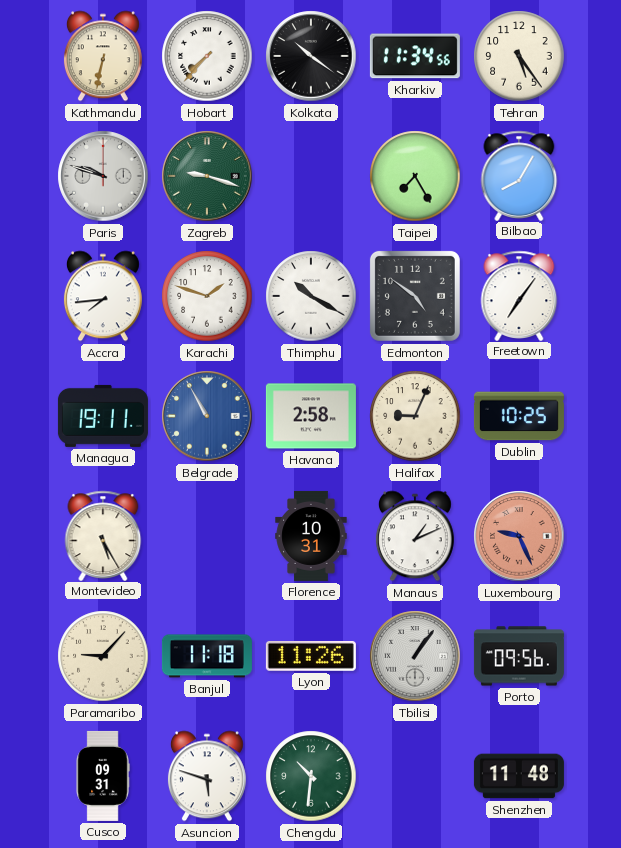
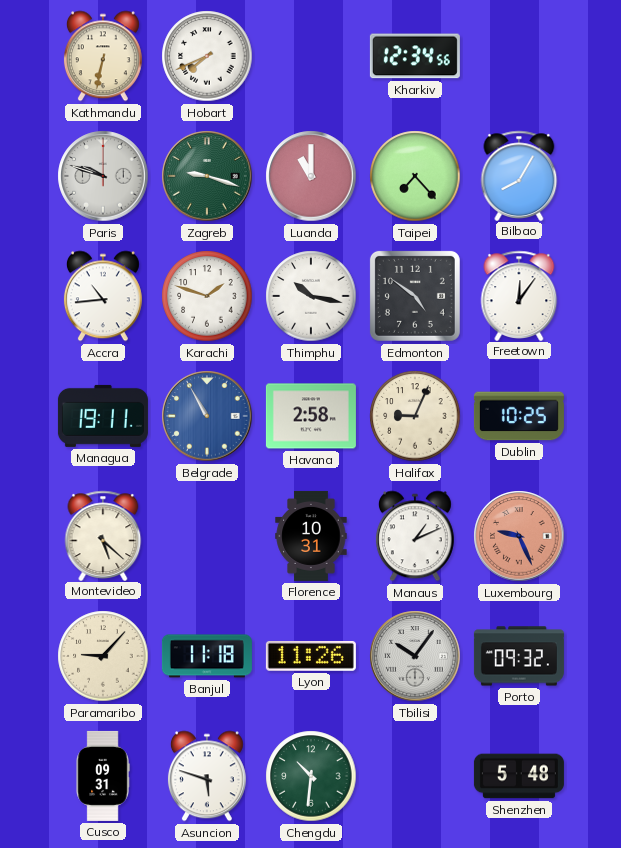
Hobart: 7:37 -> 7:41 (207, 56)
Kolkata: 10:21 -> none (311, 56)
Kharkiv: 11:34 -> 12:34 (415, 56)
Tehran: 5:24 -> none (519, 56)
Luanda: none -> 11:00 (311, 176)
Taipei: 7:25 -> 7:23 (415, 176)
Accra: 7:44 -> 10:44 (103, 296)
Thimphu: 10:20 -> 10:17 (311, 296)
Freetown: 7:06 -> 12:06 (519, 295)
Montevideo: 5:25 -> 5:22 (103, 535)
Tbilisi: 1:06 -> 10:06 (415, 656)
Porto: 09:56 -> 09:32 (519, 656)
Shenzhen: 11:48 -> 5:48 (519, 776)
